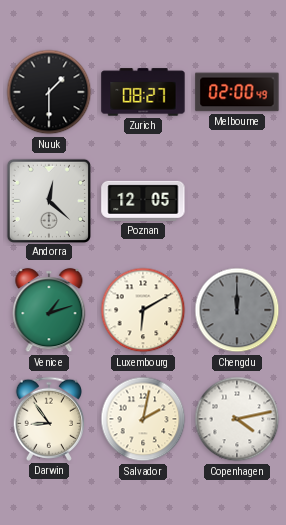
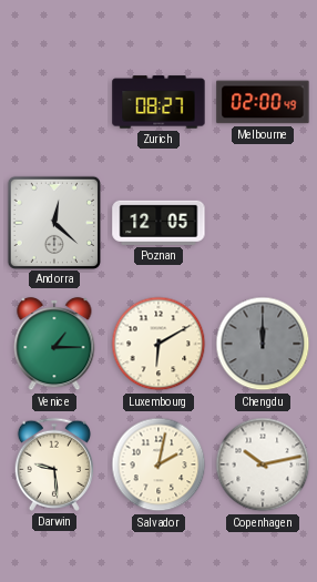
Nuuk: 1:30 -> none (49, 92)
Venice: 1:12 -> 1:15 (54, 344)
Darwin: 8:54 -> 9:29 (53, 464)
Copenhagen: 4:13 -> 10:13 (263, 464)
